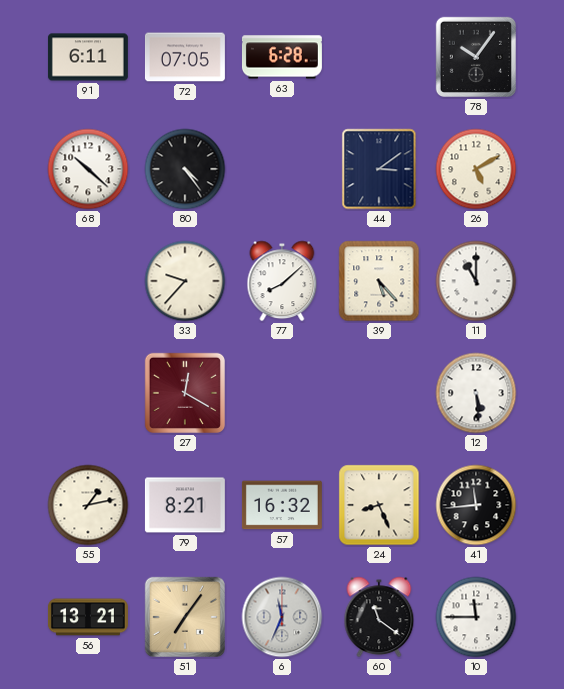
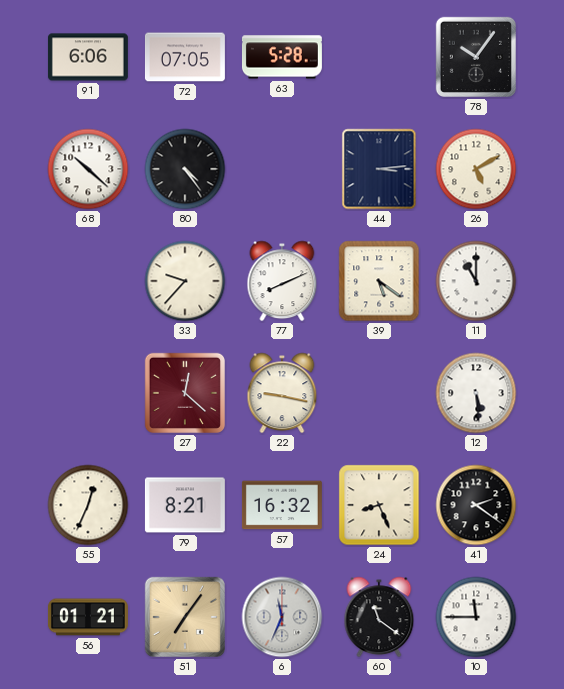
91: 6:11 -> 6:06 (88, 57)
63: 6:28 -> 5:28 (282, 57)
44: 3:09 -> 3:14 (379, 169)
77: 8:08 -> 8:11 (282, 281)
39: 5:23 -> 5:21 (379, 281)
27: 12:20 -> 12:22 (185, 393)
22: none -> 9:17 (282, 393)
55: 1:13 -> 12:34 (88, 505)
41: 11:44 -> 2:21 (476, 505)
56: 13:21 -> 01:21 (88, 617)
